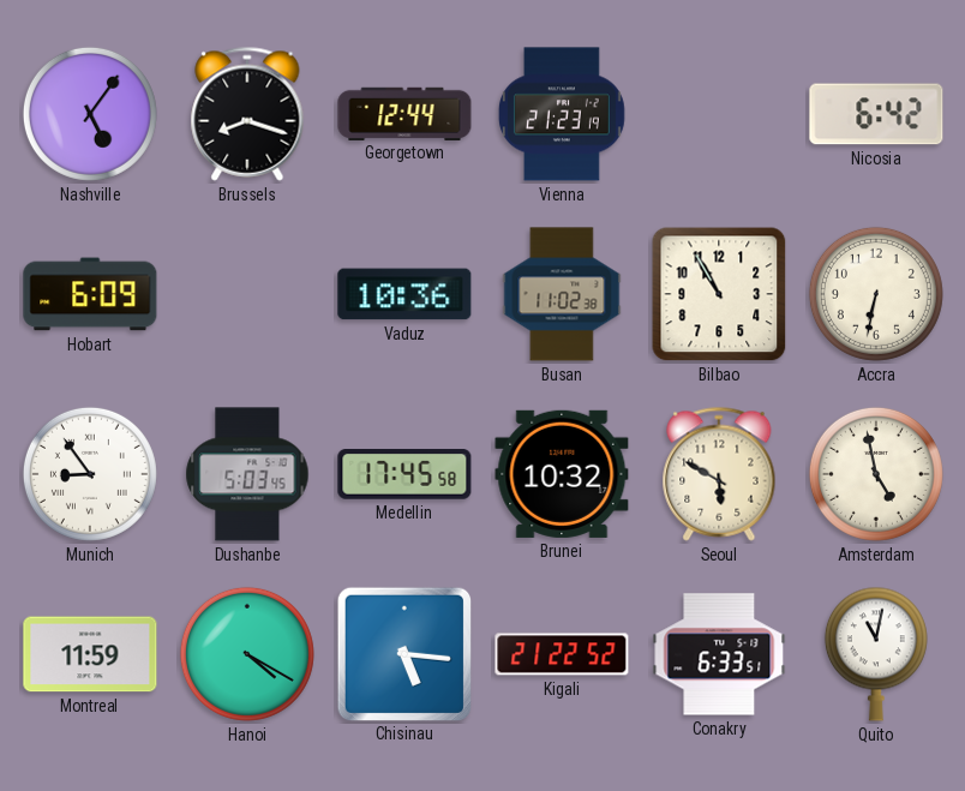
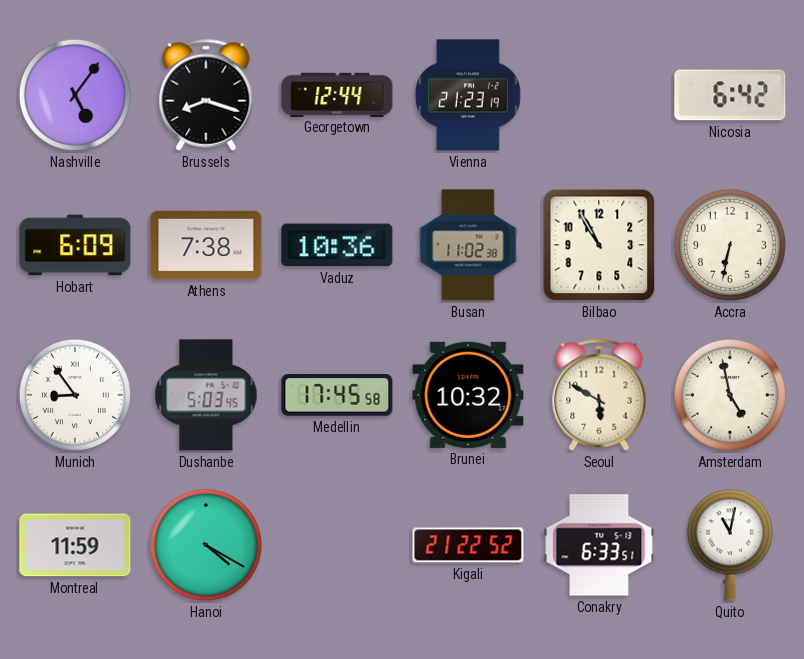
Athens: none -> 7:38 (206, 245)
Chisinau: 5:16 -> none (403, 653)
